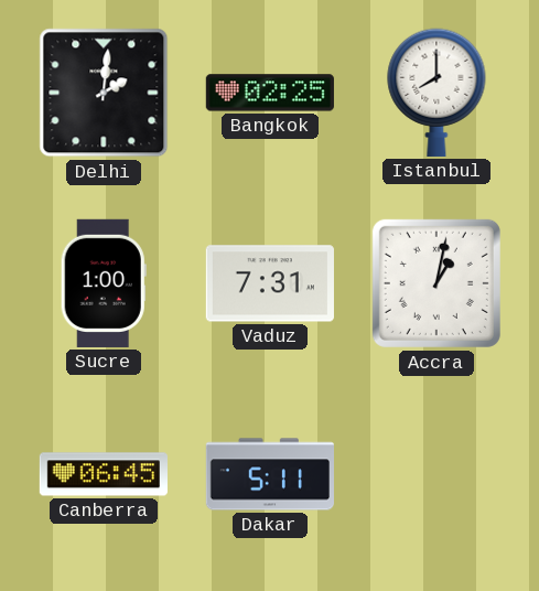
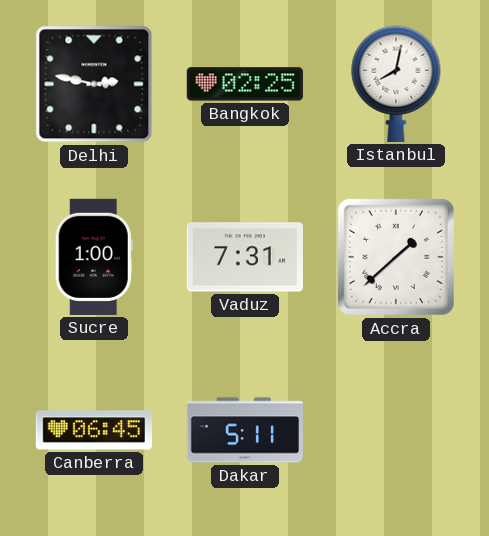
Delhi: 2:01 -> 2:47 (94, 84)
Istanbul: 8:00 -> 8:02 (396, 84)
Accra: 1:02 -> 1:38 (396, 257)
